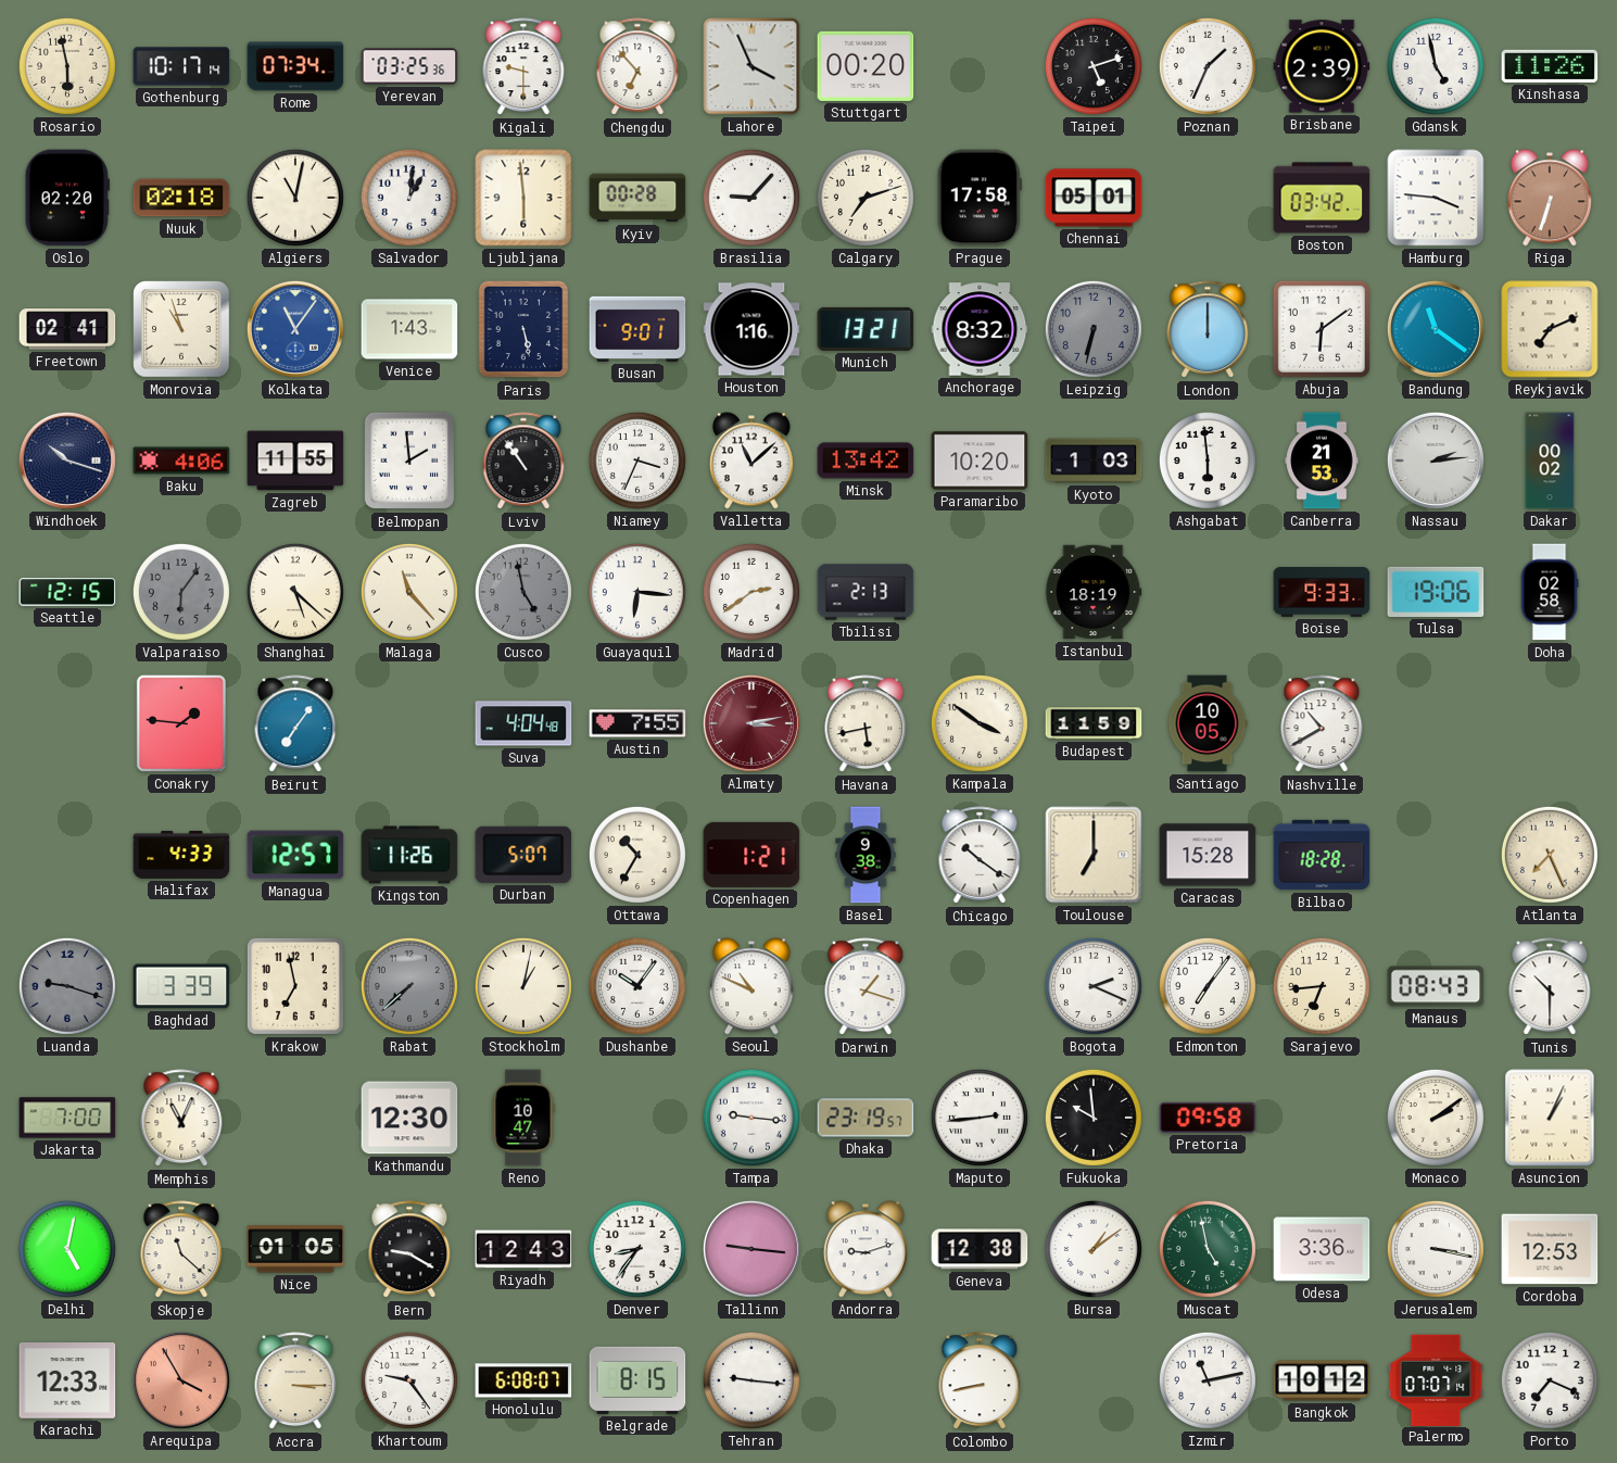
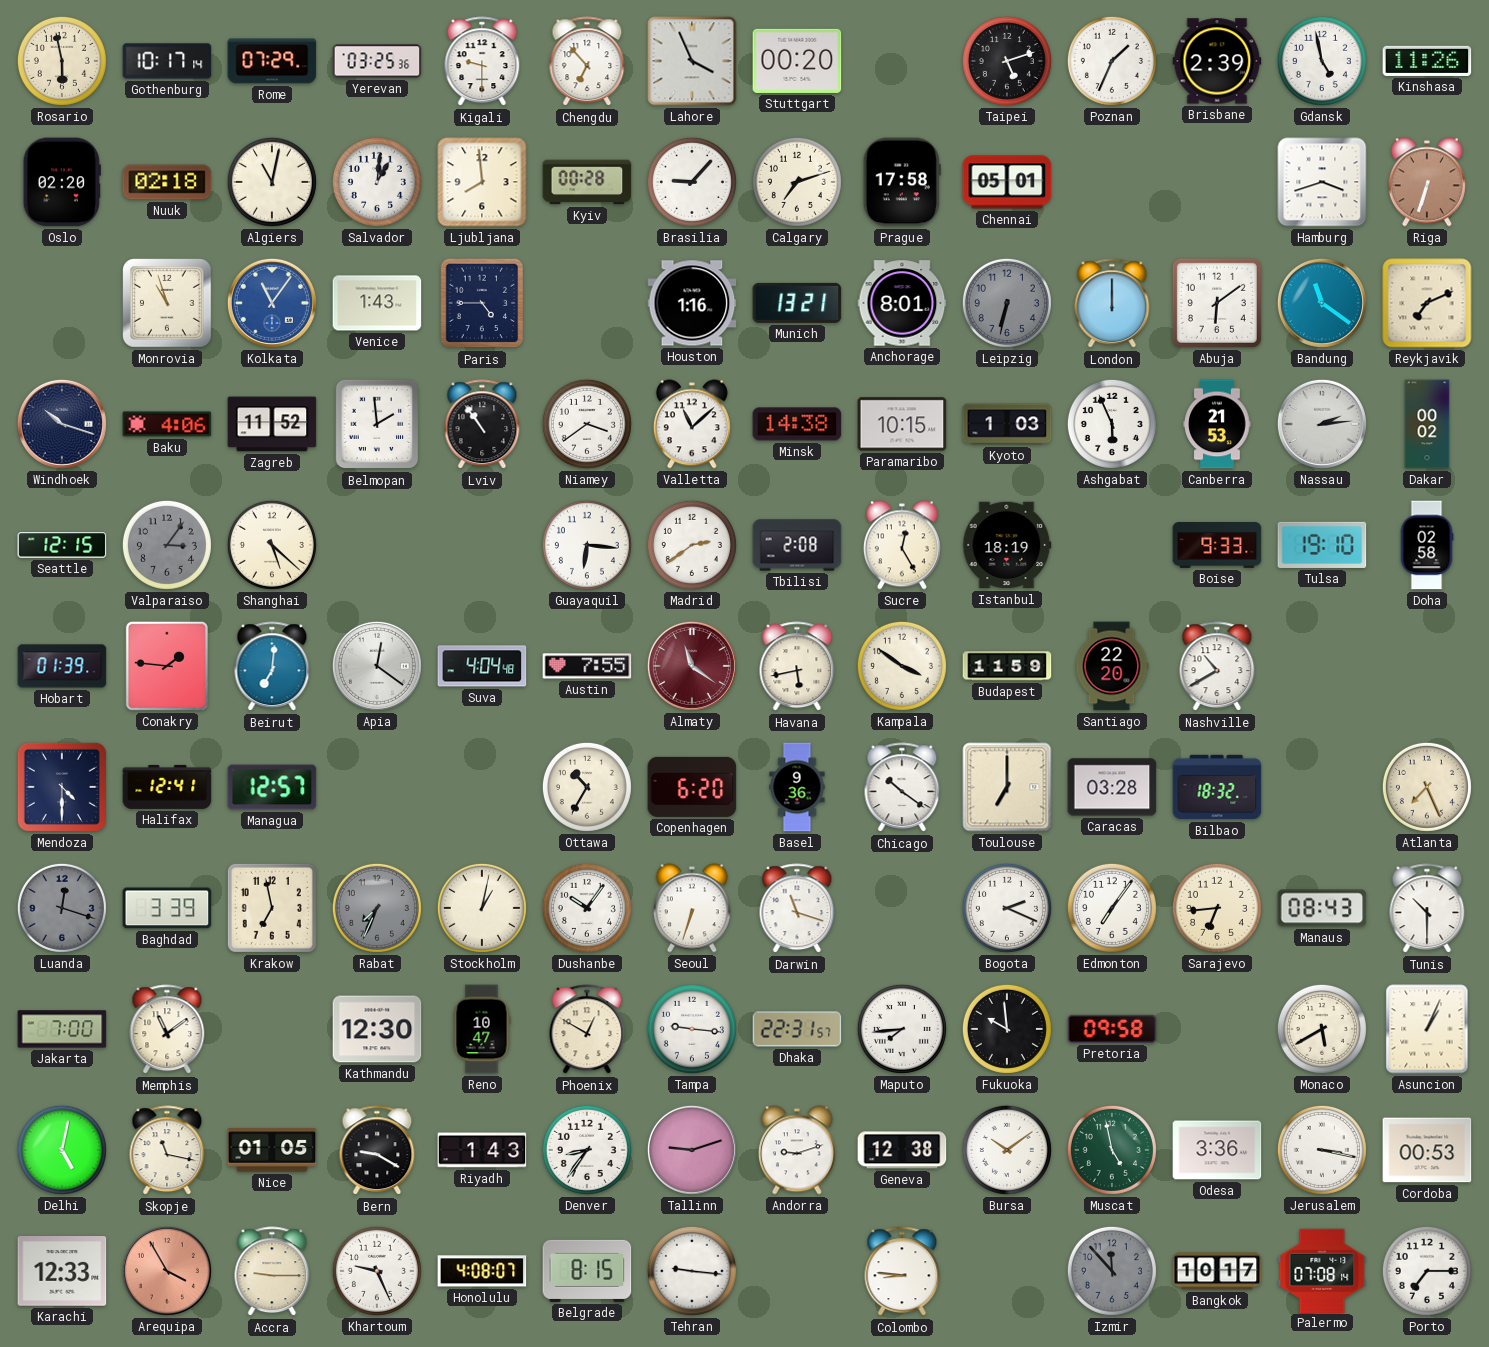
Rome: 07:34 -> 07:29 (272, 61)
Ljubljana: 5:59 -> 7:59 (482, 182)
Boston: 03:42 -> none (1322, 198)
Hamburg: 3:46 -> 3:42 (1322, 182)
Freetown: 02:41 -> none (67, 329)
Paris: 5:28 -> 4:45 (482, 303)
Busan: 9:01 -> none (637, 329)
Anchorage: 8:32 -> 8:01 (902, 303)
Zagreb: 11:55 -> 11:52 (272, 424)
Niamey: 3:34 -> 3:39 (587, 424)
Minsk: 13:42 -> 14:38 (797, 424)
Paramaribo: 10:20 -> 10:15 (902, 424)
Ashgabat: 5:59 -> 5:56 (1112, 424)
Valparaiso: 6:06 -> 3:06 (167, 545)
Malaga: 11:23 -> none (409, 592)
Cusco: 4:58 -> none (523, 592)
Tbilisi: 2:13 -> 2:08 (797, 545)
Sucre: none -> 12:25 (902, 545)
Tulsa: 19:06 -> 19:10 (1322, 545)
Hobart: none -> 01:39 (62, 666)
Beirut: 7:06 -> 7:01 (272, 667)
Apia: none -> 12:21 (377, 666)
Almaty: 3:13 -> 11:21 (692, 666)
Santiago: 10:05 -> 22:20 (1112, 666)
Mendoza: none -> 4:30 (62, 787)
Halifax: 4:33 -> 12:41 (167, 787)
Kingston: 11:26 -> none (409, 855)
Durban: 5:07 -> none (523, 855)
Copenhagen: 1:21 -> 6:20 (692, 787)
Basel: 9:38 -> 9:36 (797, 787)
Caracas: 15:28 -> 03:28 (1112, 787)
Bilbao: 18:28 -> 18:32 (1217, 787)
Luanda: 9:18 -> 12:18 (62, 908)
Rabat: 7:38 -> 7:34 (377, 908)
Seoul: 10:49 -> 6:33 (692, 908)
Darwin: 1:18 -> 11:18 (797, 909)
Memphis: 11:04 -> 11:09 (167, 1030)
Phoenix: none -> 12:50 (587, 1030)
Dhaka: 23:19 -> 22:31 (797, 1029)
Maputo: 2:44 -> 7:44 (902, 1029)
Monaco: 2:09 -> 5:40 (1322, 1029)
Skopje: 11:22 -> 11:17 (167, 1151)
Riyadh: 12:43 -> 1:43 (482, 1150)
Tallinn: 9:16 -> 9:12 (692, 1150)
Bursa: 1:09 -> 10:09 (1007, 1150)
Cordoba: 12:53 -> 00:53 (1427, 1150)
Accra: 3:15 -> 9:15 (272, 1272)
Khartoum: 9:24 -> 9:26 (377, 1271)
Honolulu: 6:08 -> 4:08 (482, 1271)
Colombo: 8:43 -> 8:46 (902, 1272)
Izmir: 11:13 -> 11:53 (1112, 1271)
Izmir dial: white -> grey (1112, 1271)
Bangkok: 10:12 -> 10:17 (1217, 1271)
Palermo: 07:07 -> 07:08 (1322, 1270)
Porto: 7:19 -> 7:15 (1427, 1271)
